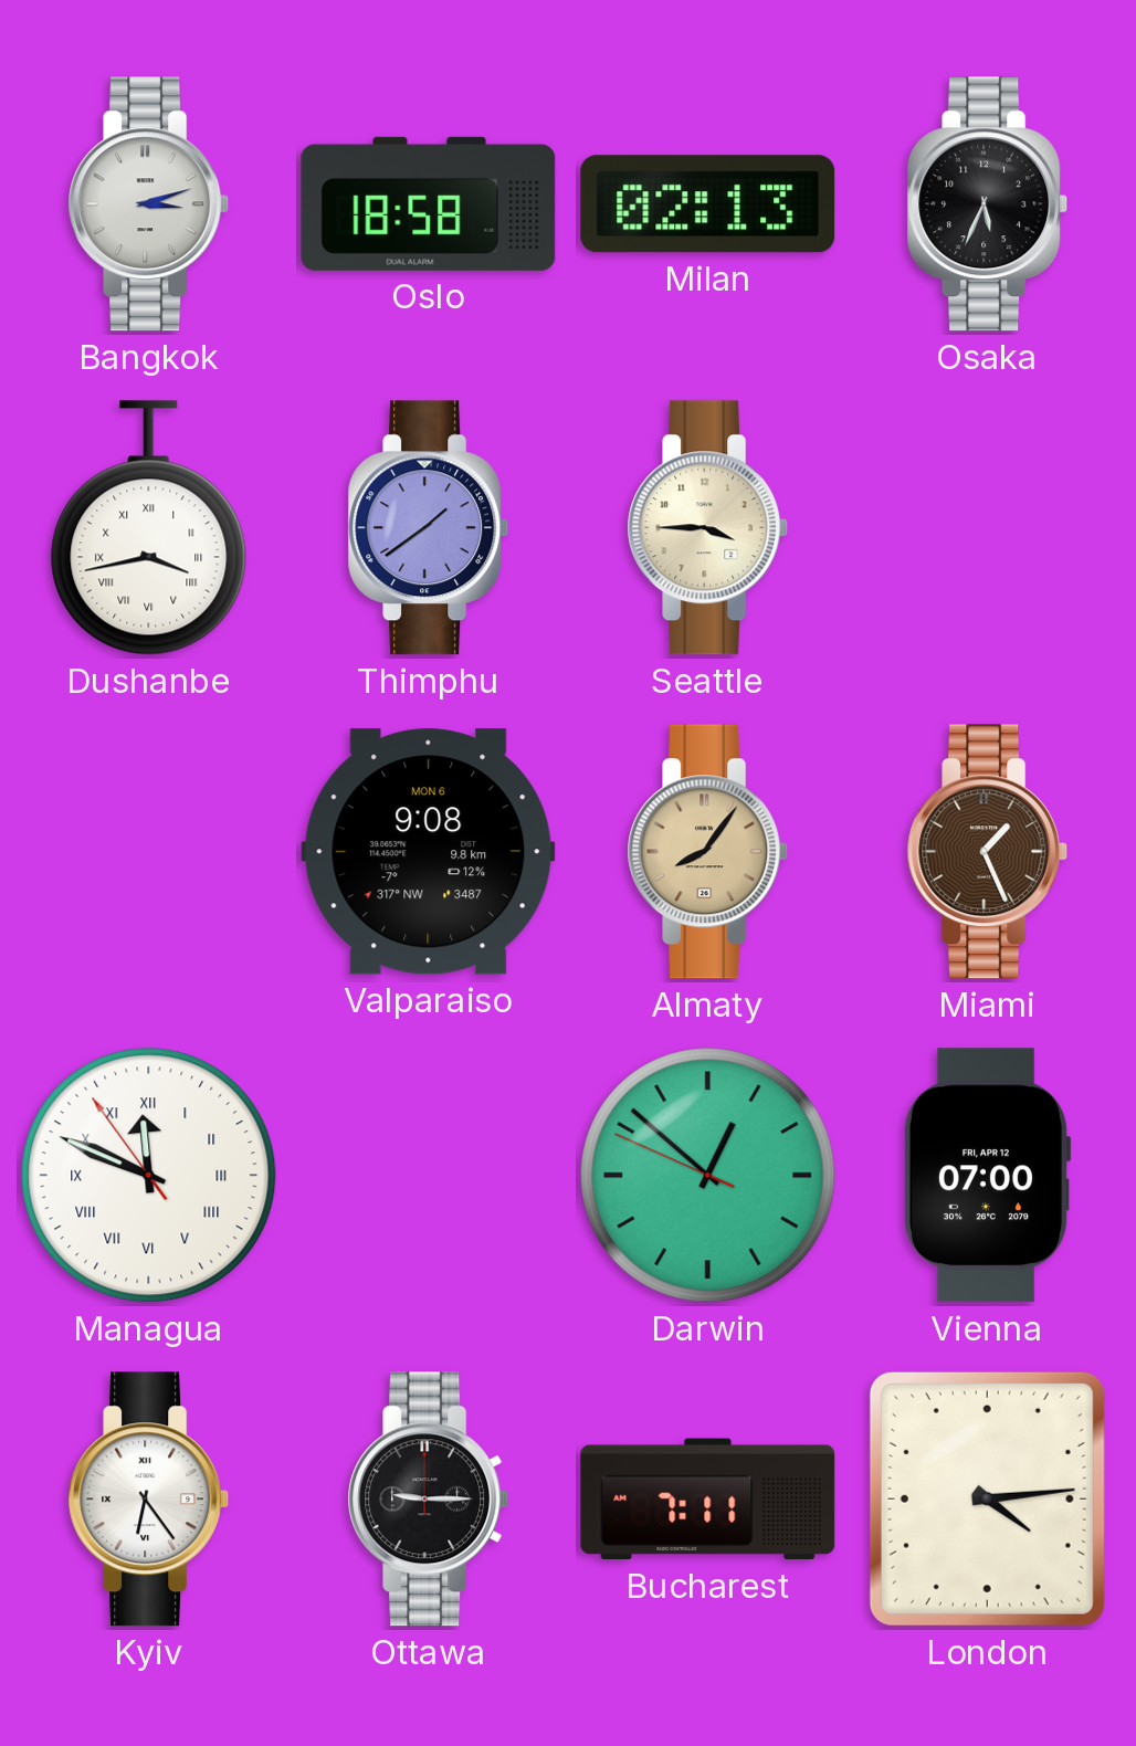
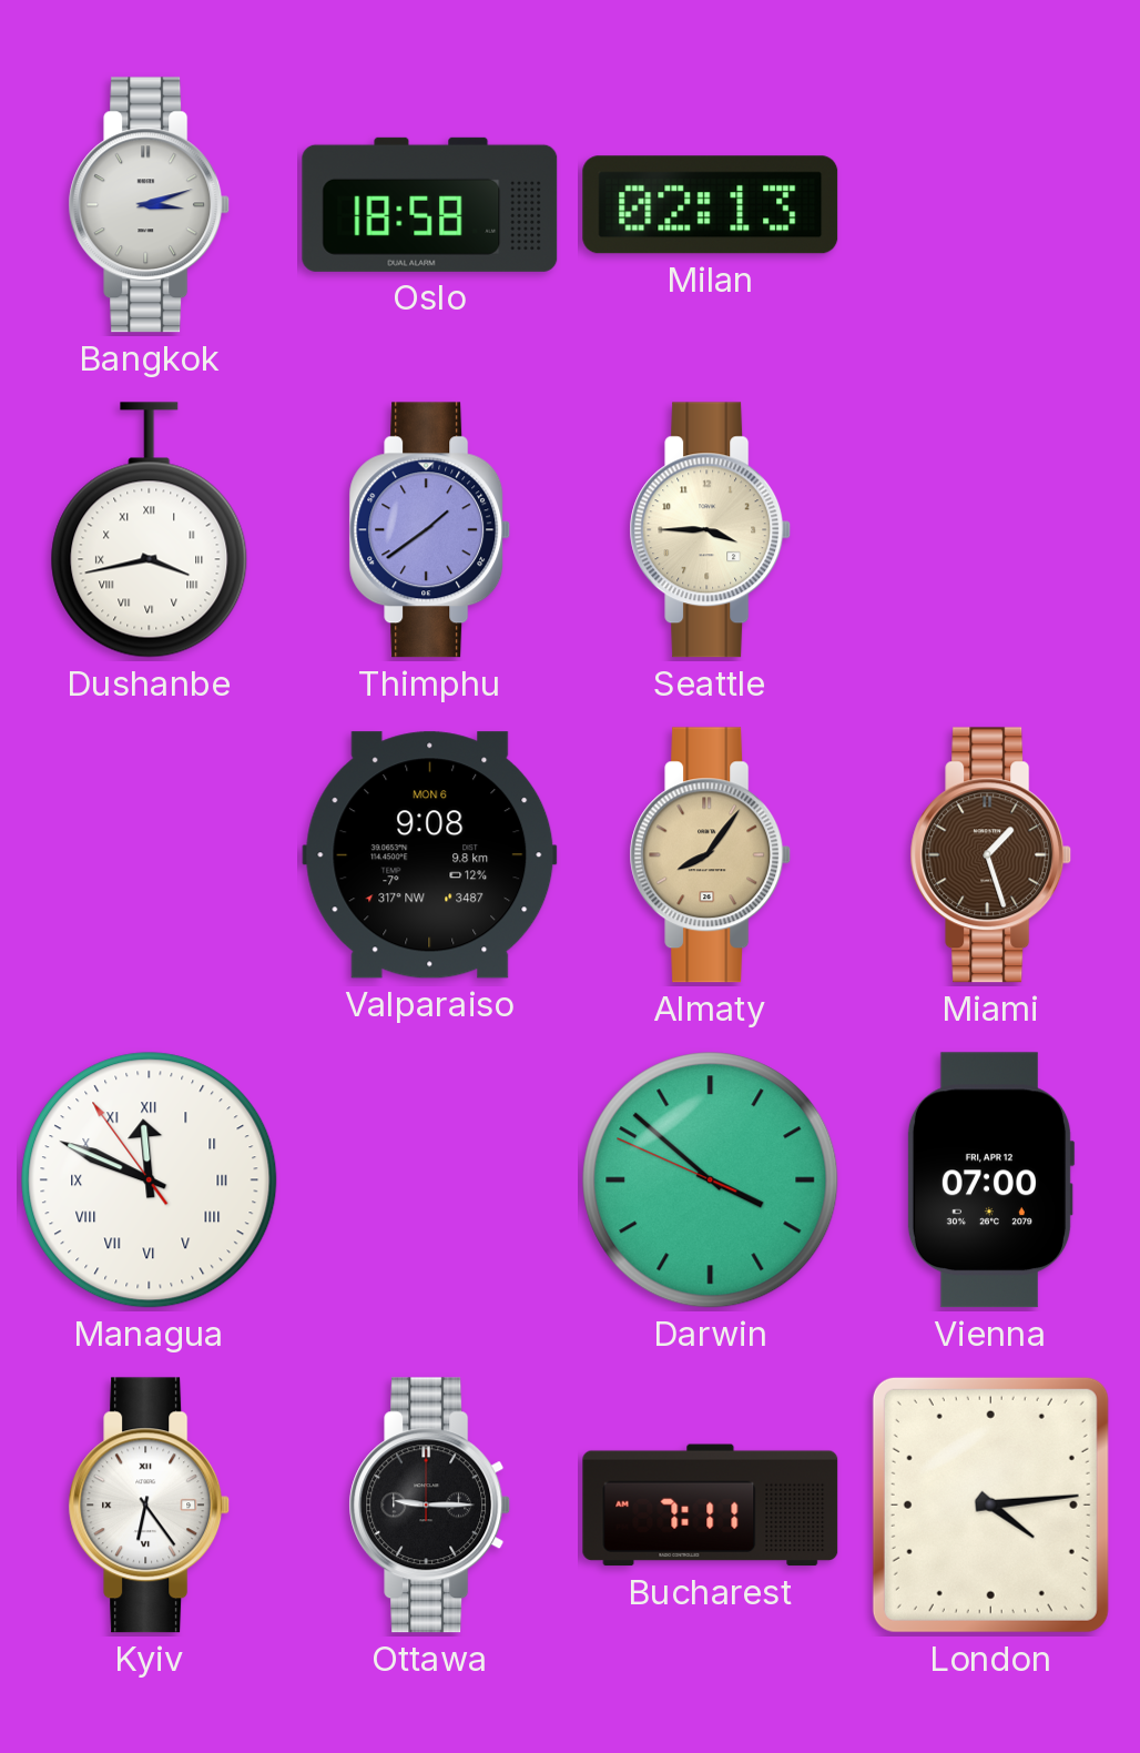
Osaka: 5:34 -> none (988, 204)
Miami: 1:26 -> 1:27 (991, 855)
Darwin: 12:51 -> 3:51 (711, 1181)
